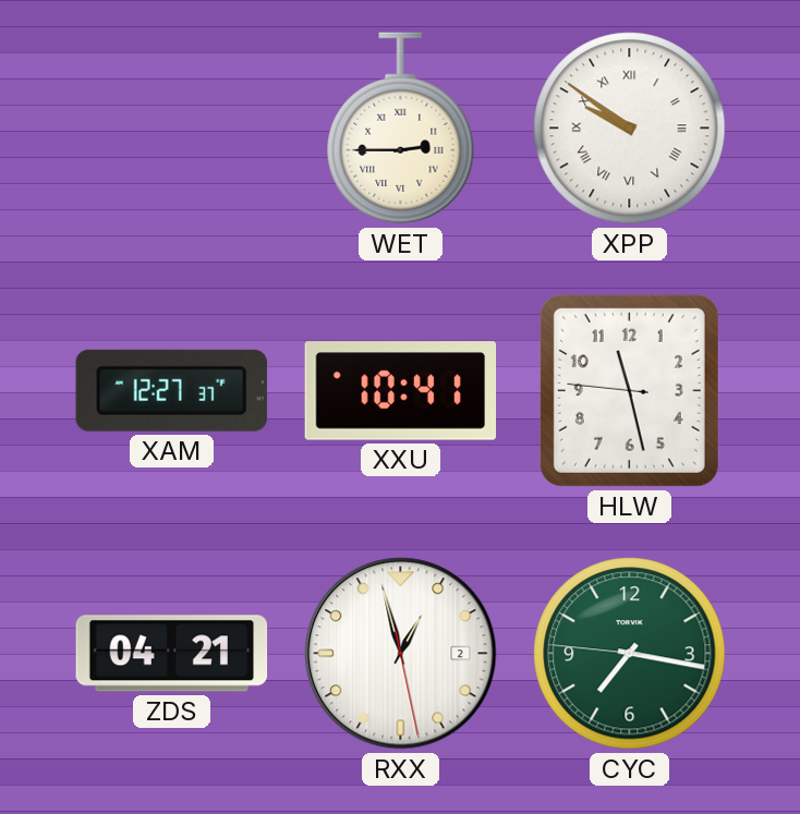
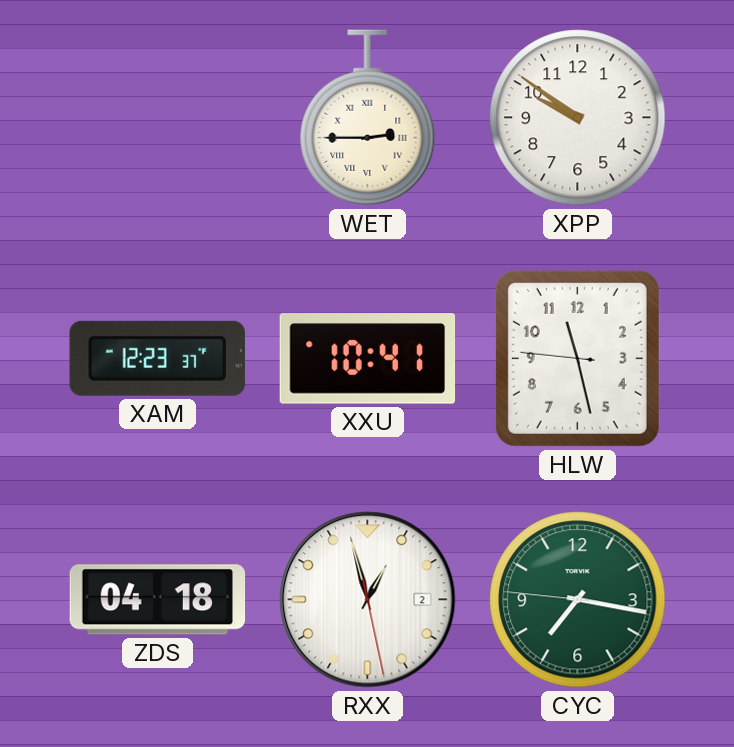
XPP numerals: Roman -> Arabic (578, 118)
XAM: 12:27 -> 12:23 (157, 358)
ZDS: 04:21 -> 04:18 (158, 600)
